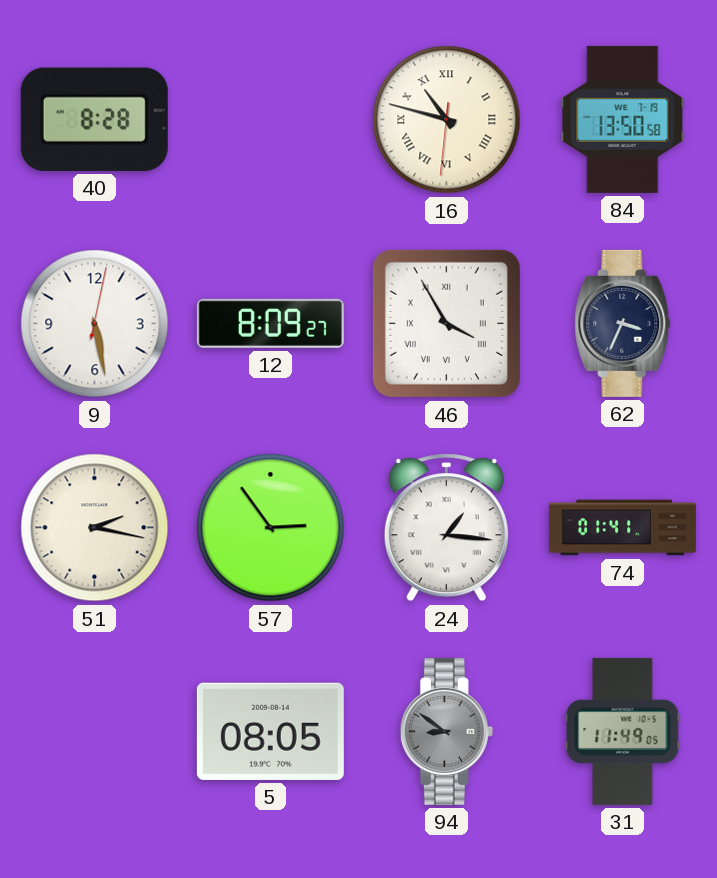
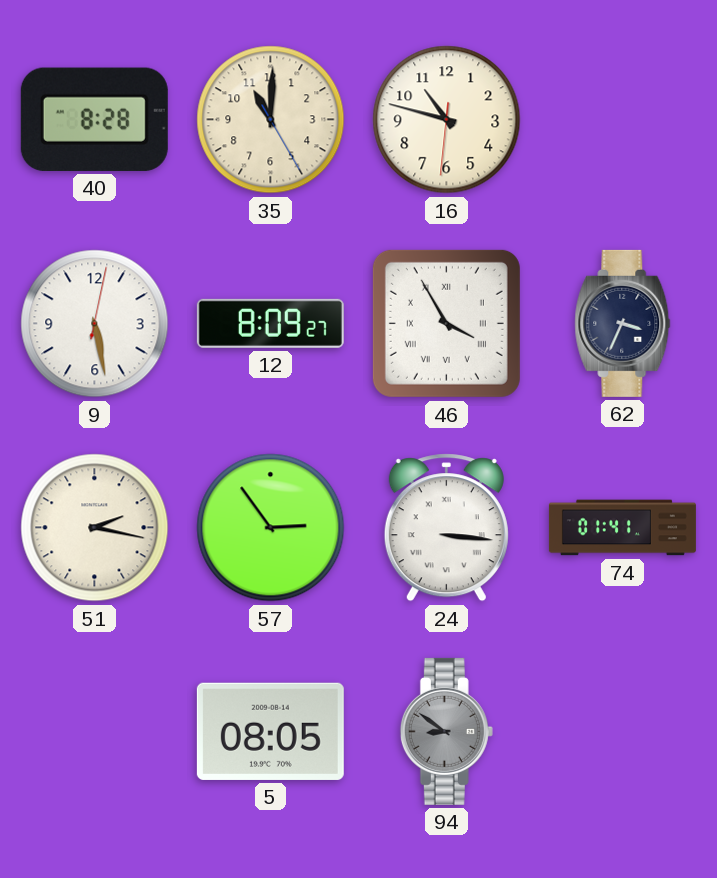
35: none -> 11:00 (271, 120)
16 numerals: Roman -> Arabic (447, 120)
84: 13:50 -> none (623, 119)
24: 1:16 -> 3:16 (446, 528)
31: 11:49 -> none (623, 731)
